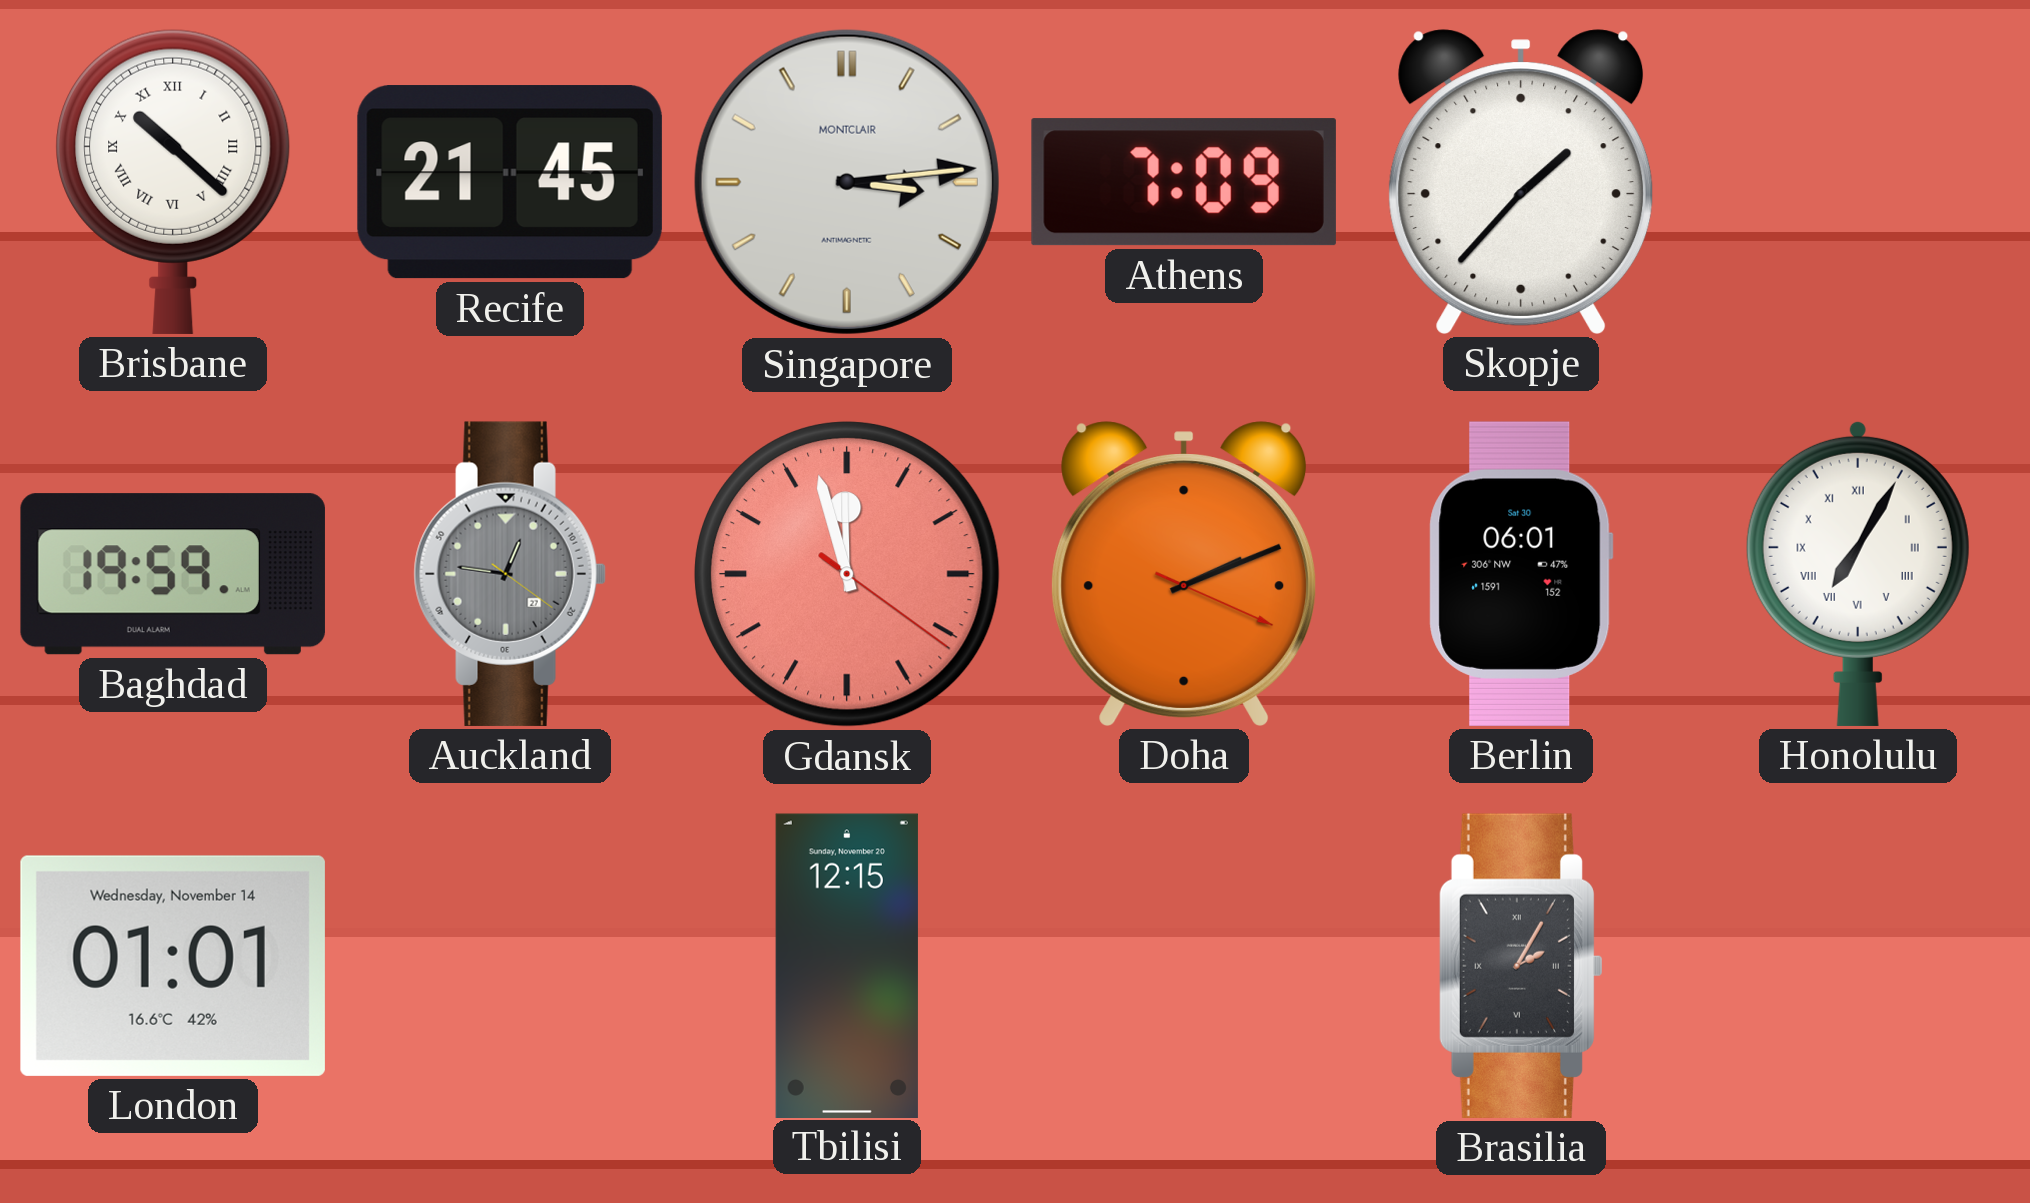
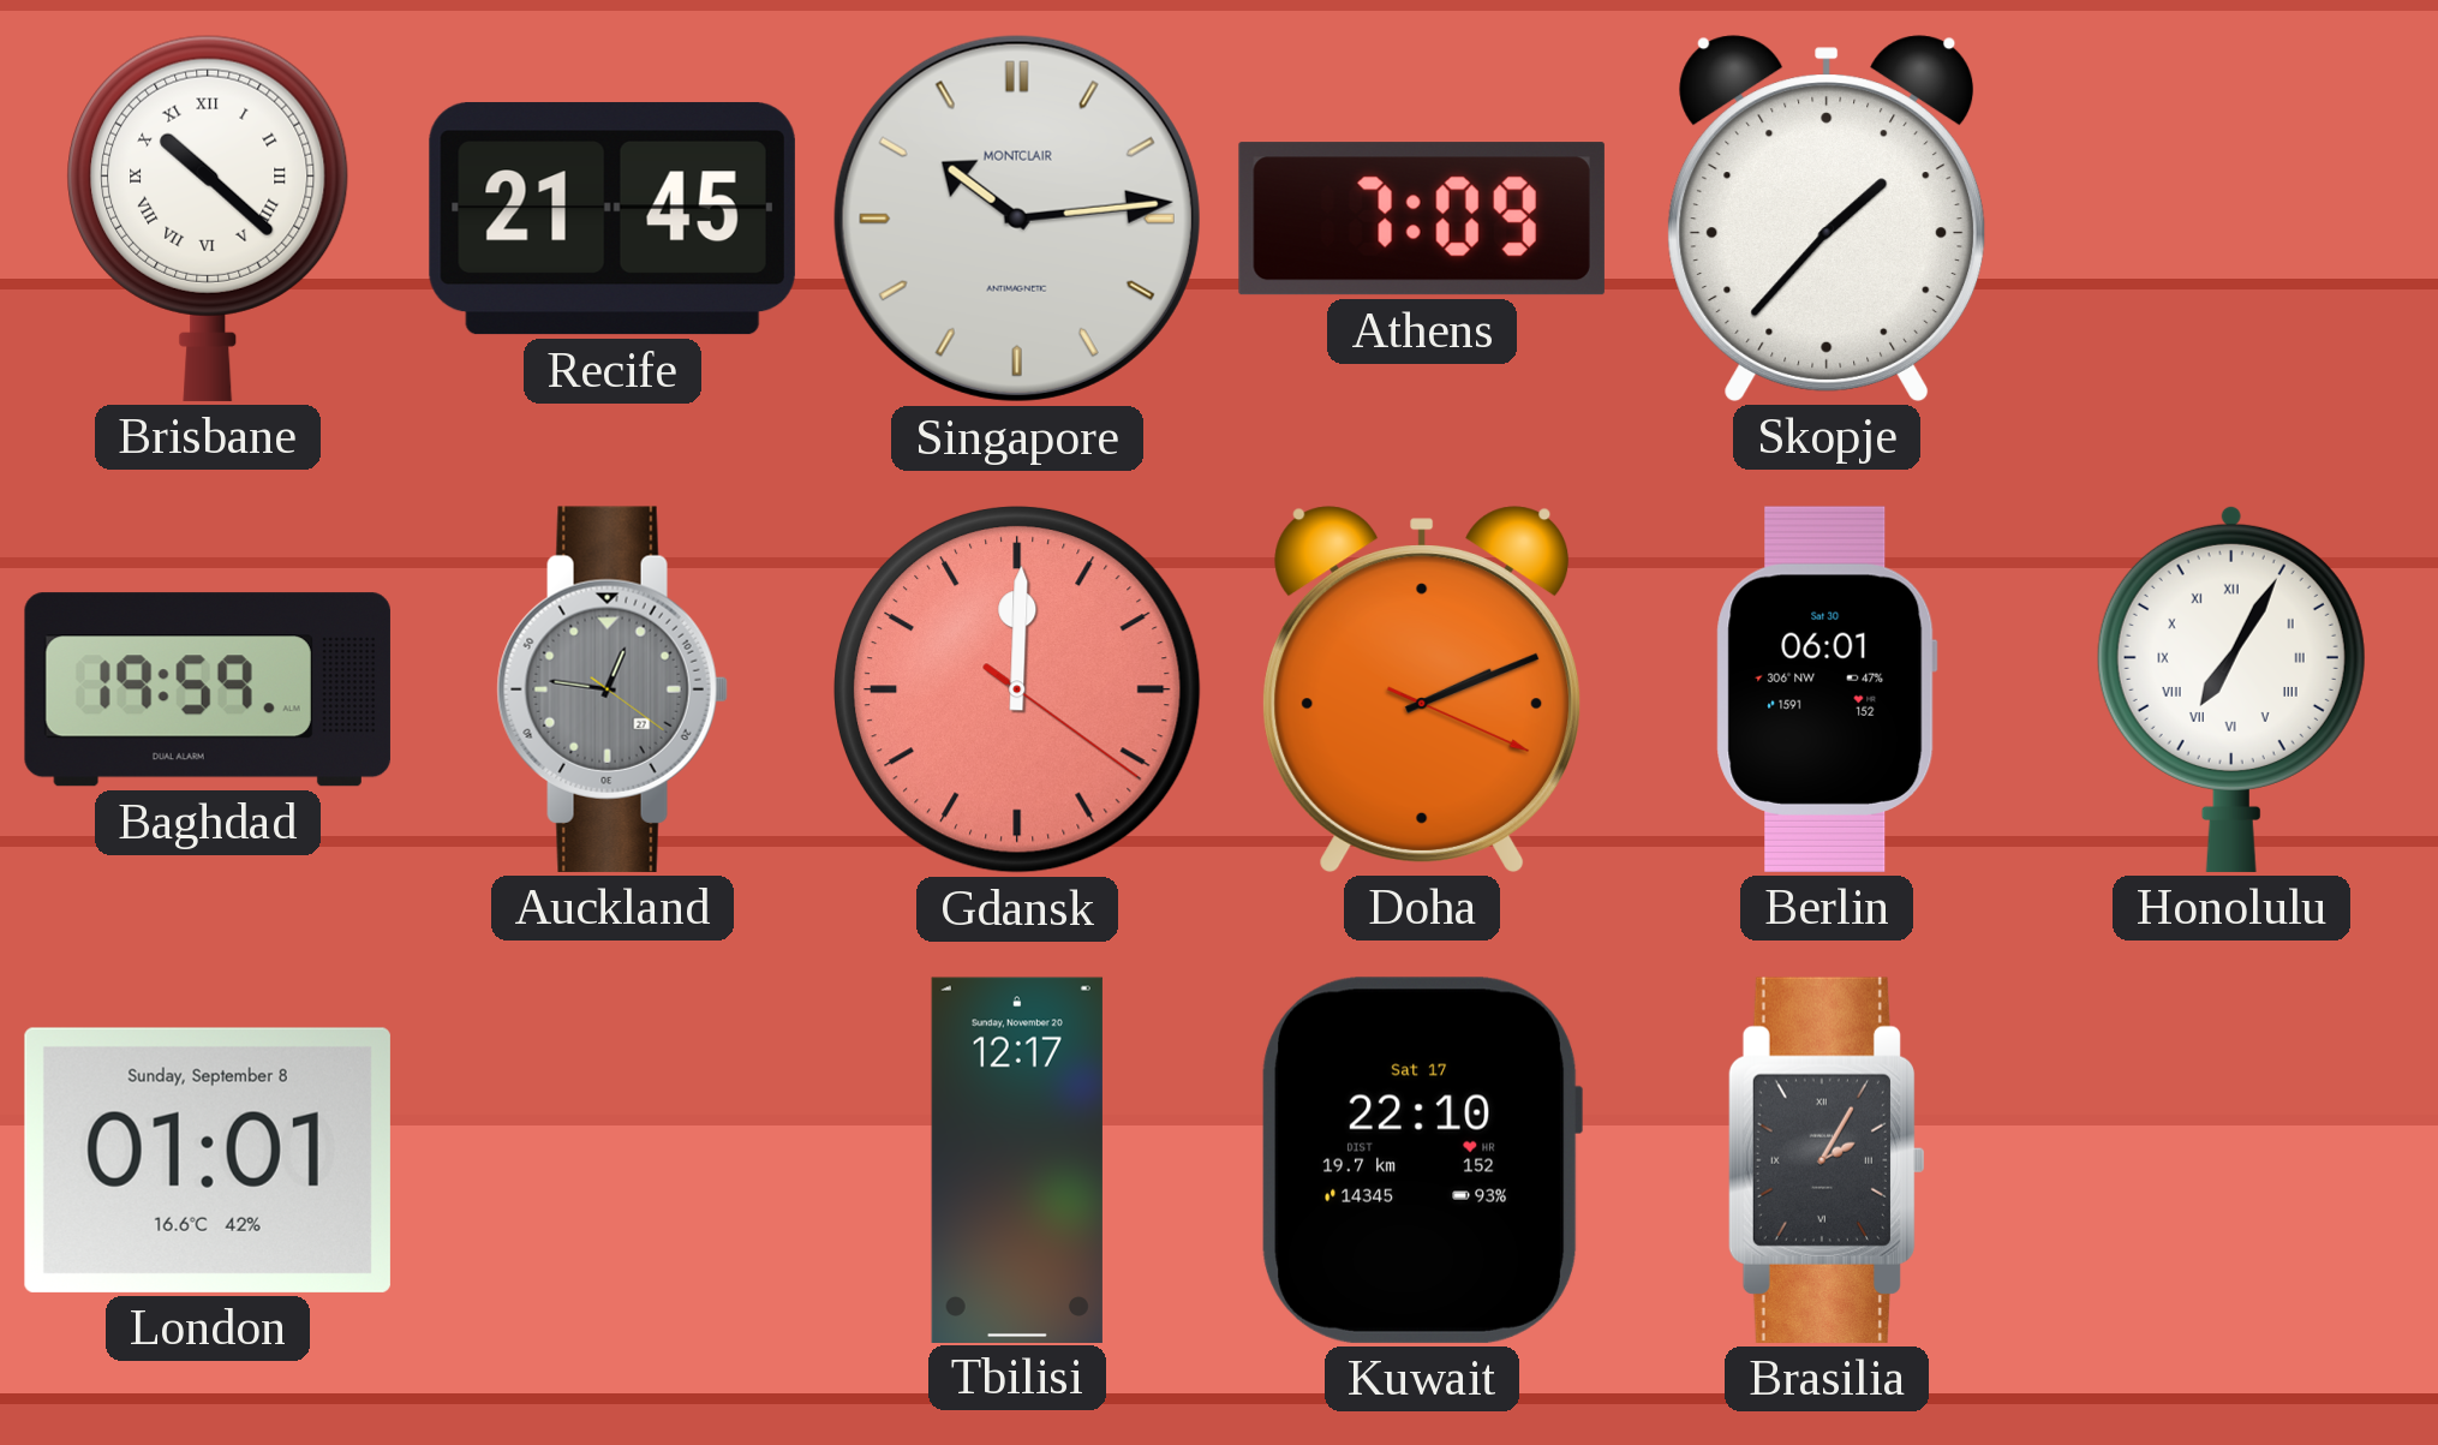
Singapore: 3:14 -> 10:14 (1017, 219)
Gdansk: 11:57 -> 12:00 (1017, 689)
London date: Wednesday, November 14 -> Sunday, September 8 (208, 1160)
Tbilisi: 12:15 -> 12:17 (1017, 1159)
Kuwait: none -> 22:10 (1421, 1160)
